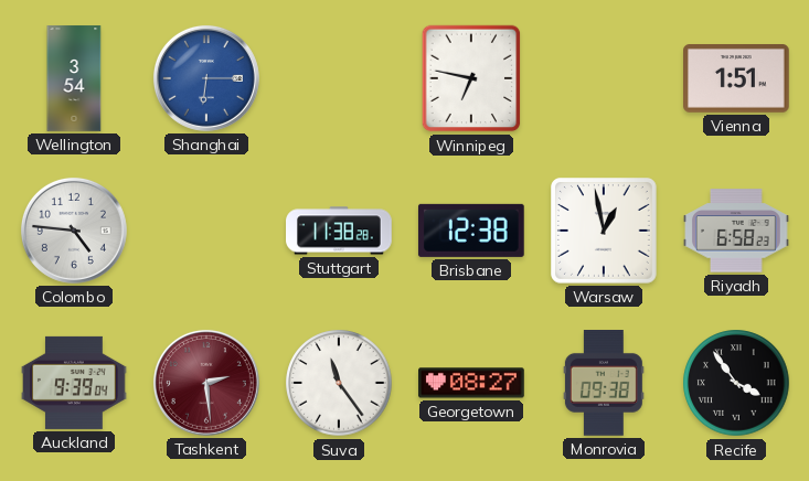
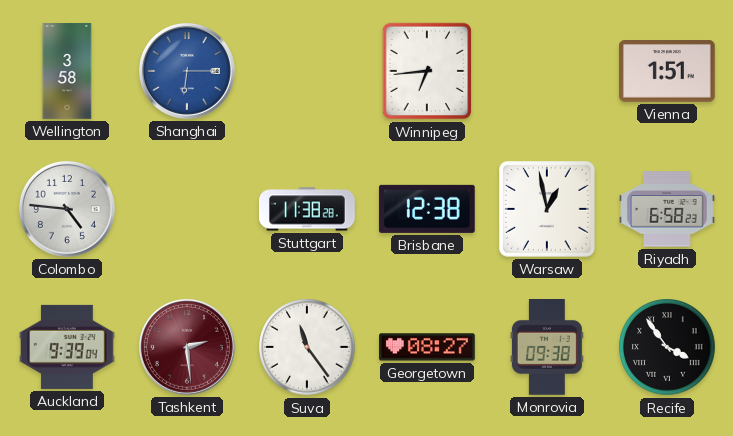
Wellington: 3:54 -> 3:58 (67, 71)
Winnipeg: 6:47 -> 6:44 (427, 71)
